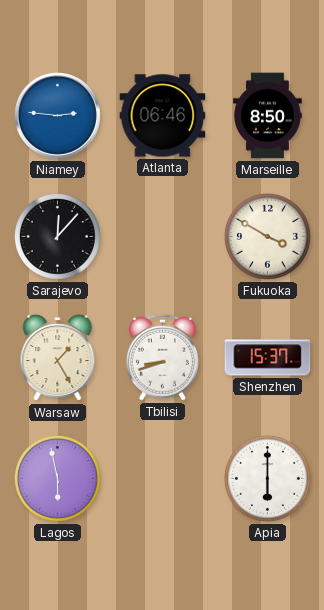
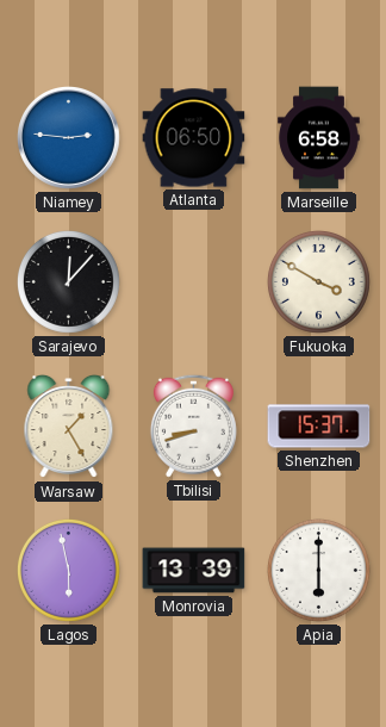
Atlanta: 06:46 -> 06:50 (194, 138)
Marseille: 8:50 -> 6:58 (319, 138)
Monrovia: none -> 13:39 (194, 571)
